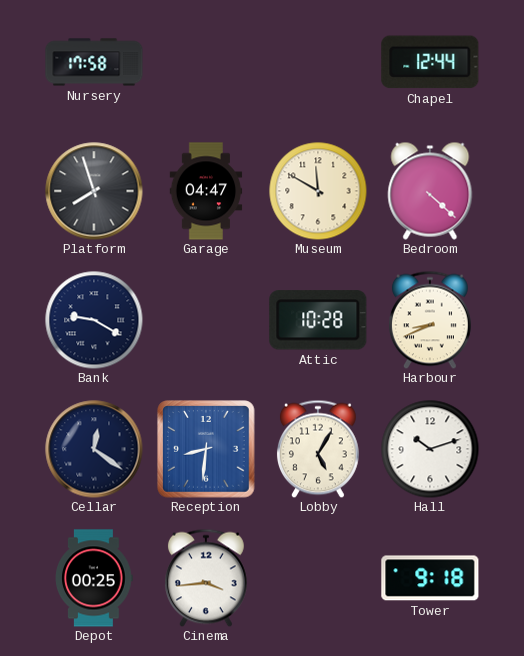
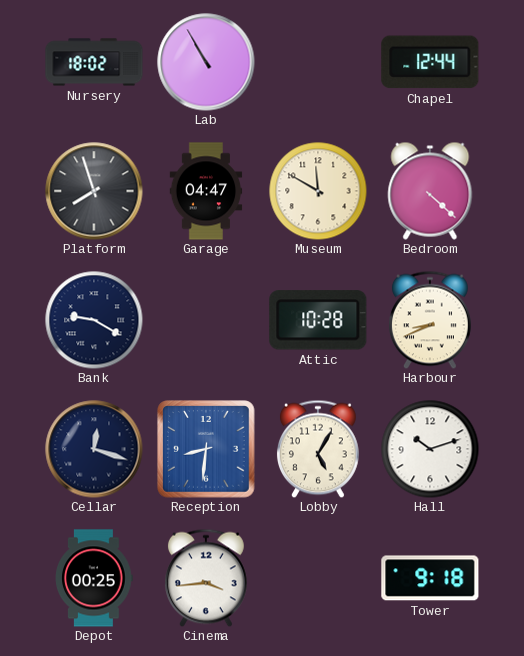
Nursery: 17:58 -> 18:02 (94, 62)
Lab: none -> 10:55 (206, 62)
Cellar: 12:21 -> 12:18 (94, 449)
